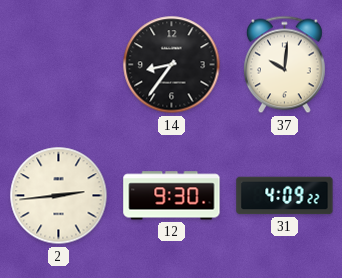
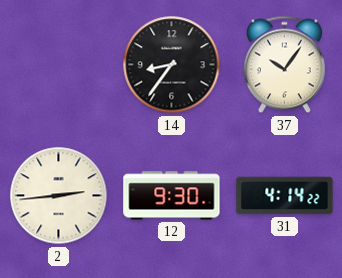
37: 10:01 -> 10:06 (284, 65)
31: 4:09 -> 4:14 (285, 196)
